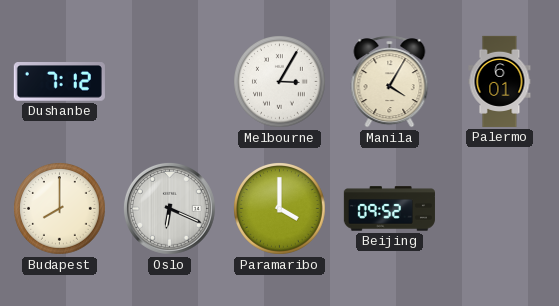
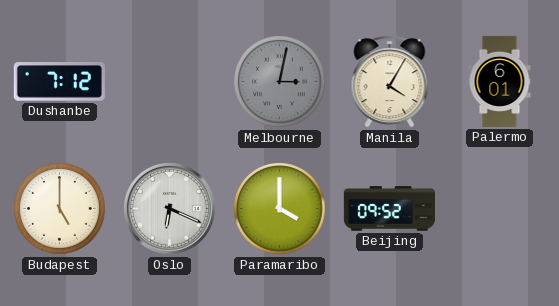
Melbourne: 3:05 -> 3:02 (280, 82)
Melbourne dial: white -> grey (280, 82)
Budapest: 8:00 -> 5:00 (60, 209)
